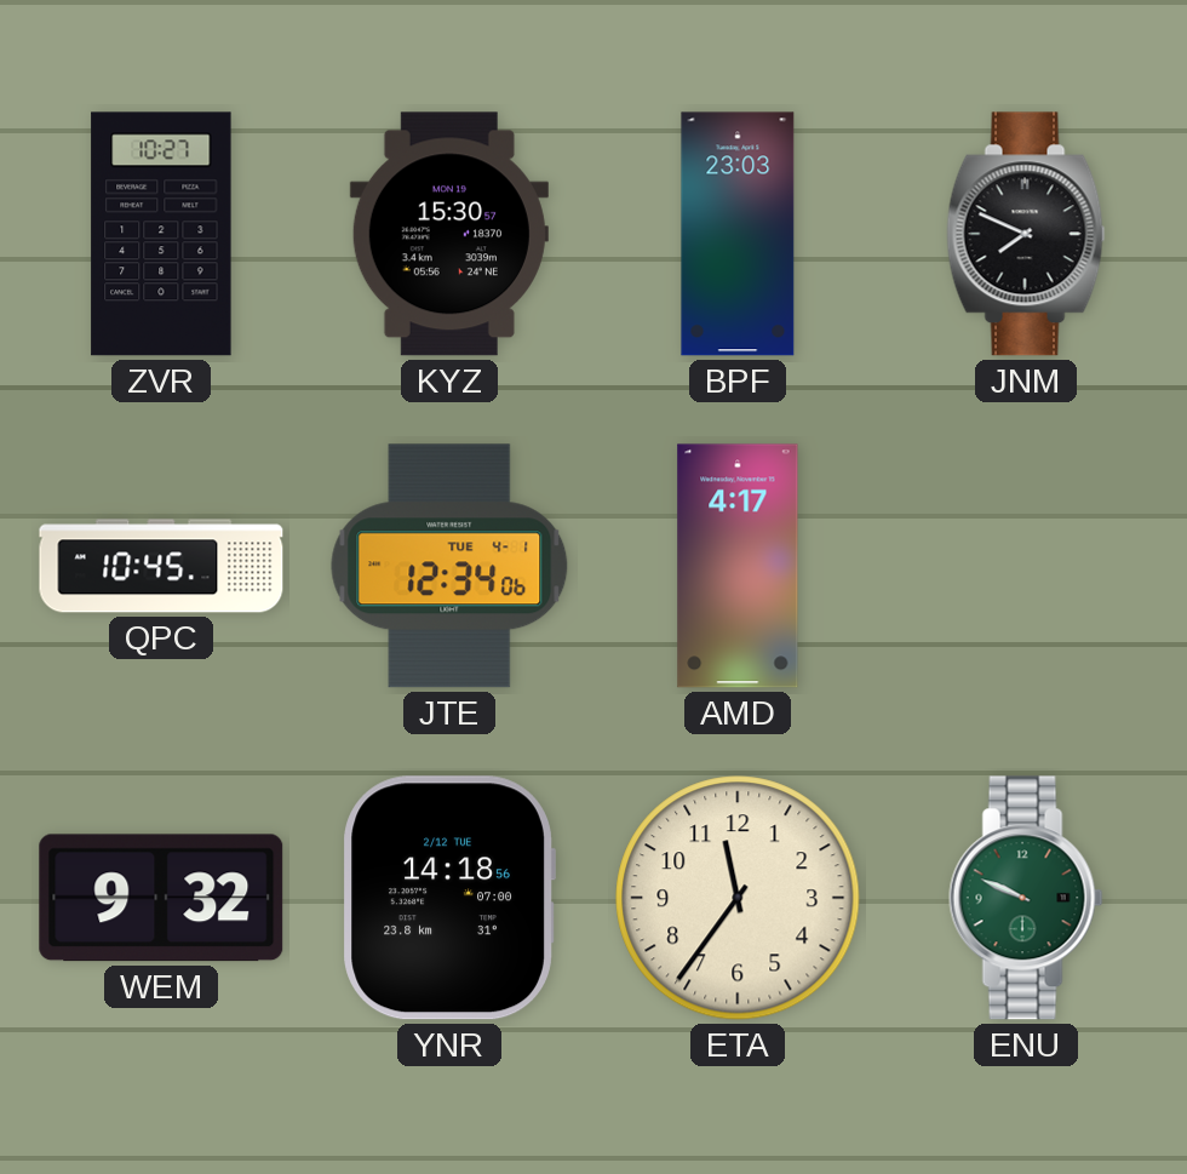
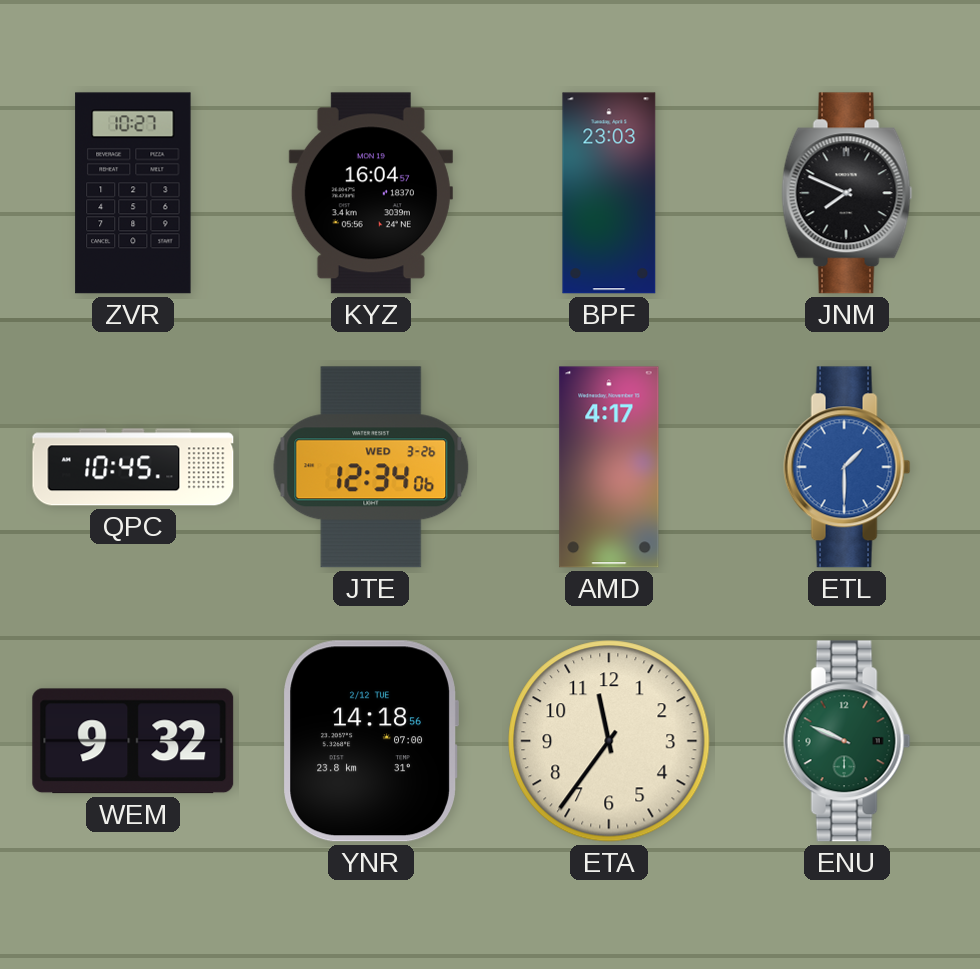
KYZ: 15:30 -> 16:04 (371, 193)
JTE date: TUE 4-1 -> WED 3-26 (371, 467)
ETL: none -> 1:30 (847, 467)
